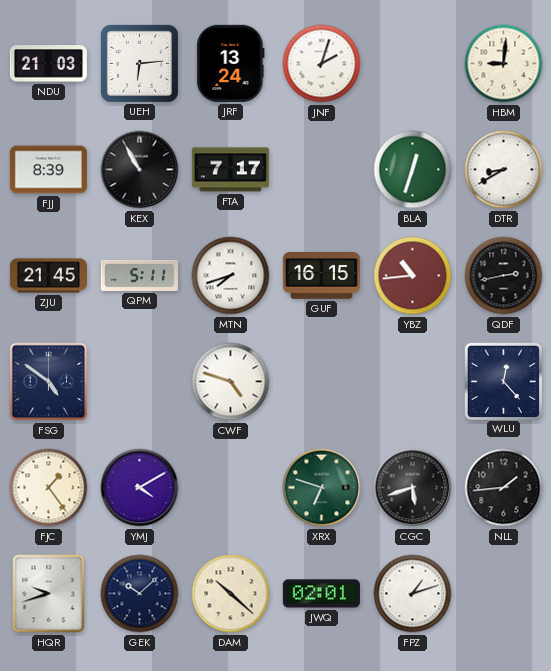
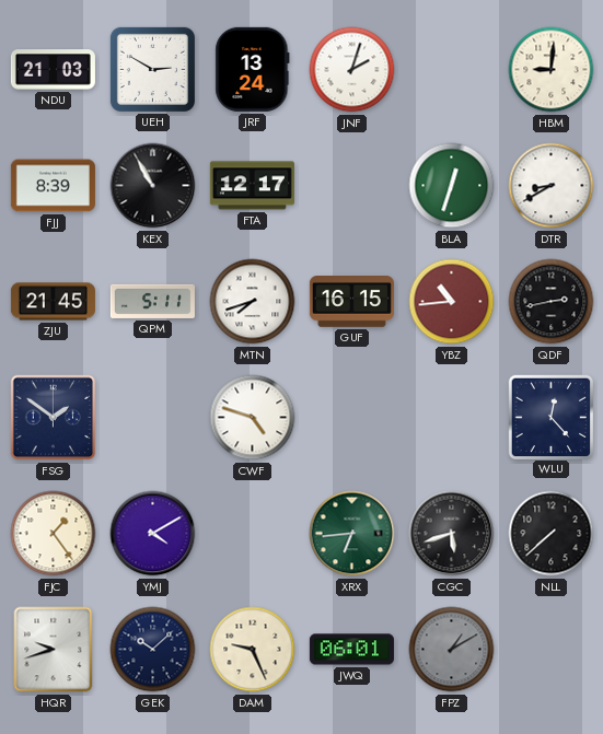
UEH: 6:14 -> 2:50 (152, 69)
FTA: 7:17 -> 12:17 (252, 186)
FSG: 4:51 -> 1:51 (54, 418)
XRX: 6:48 -> 6:44 (352, 534)
NLL: 1:44 -> 7:38 (552, 534)
DAM: 10:22 -> 9:26 (253, 650)
JWQ: 02:01 -> 06:01 (351, 650)
FPZ: 1:12 -> 1:10 (452, 650)
FPZ dial: white -> grey (452, 650)
